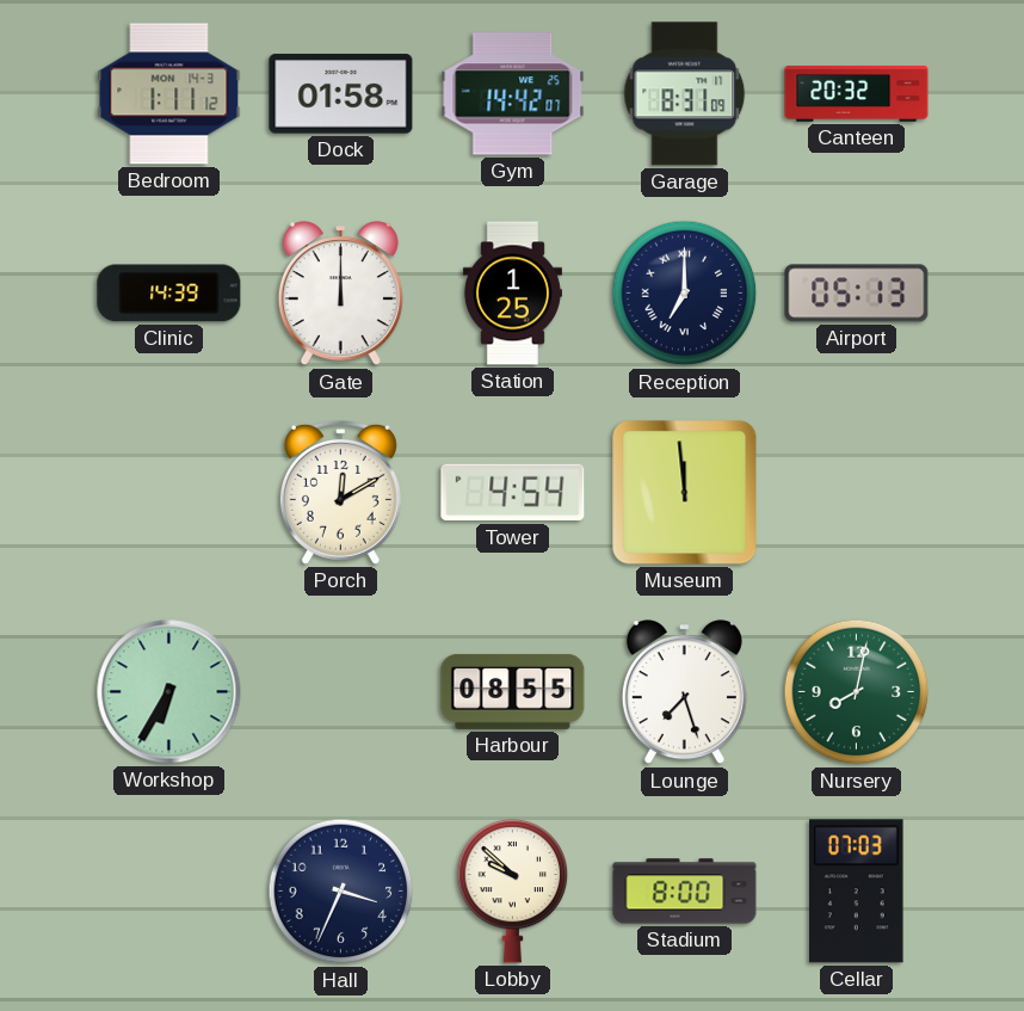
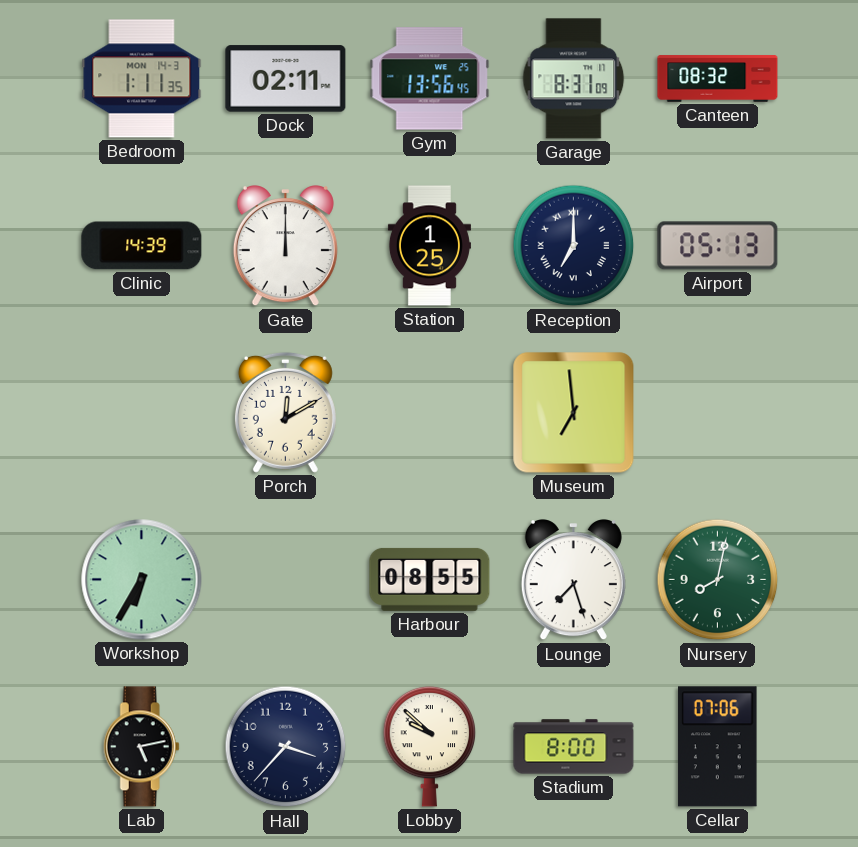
Bedroom: 1:11:12 -> 1:11:35 (142, 79)
Dock: 01:58 -> 02:11 (286, 79)
Gym: 14:42 -> 13:56 (430, 79)
Canteen: 20:32 -> 08:32 (718, 79)
Tower: 4:54 -> none (513, 493)
Museum: 11:59 -> 6:59 (574, 413)
Lab: none -> 5:13 (141, 747)
Hall: 3:34 -> 3:37 (286, 747)
Cellar: 07:03 -> 07:06 (718, 747)
